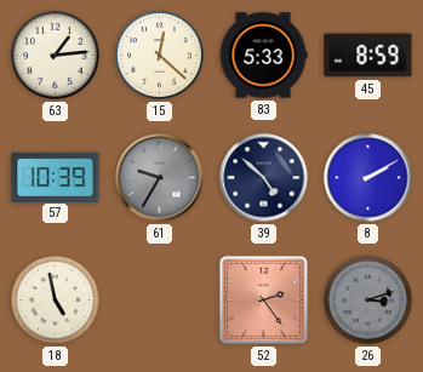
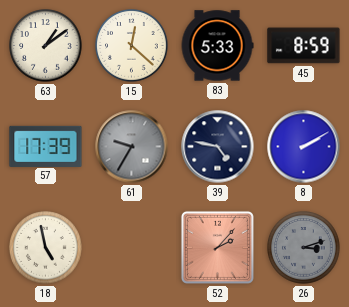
63: 1:14 -> 1:09 (46, 46)
57: 10:39 -> 17:39 (46, 146)
39: 4:52 -> 4:47 (218, 147)
52: 2:24 -> 2:07 (217, 247)
